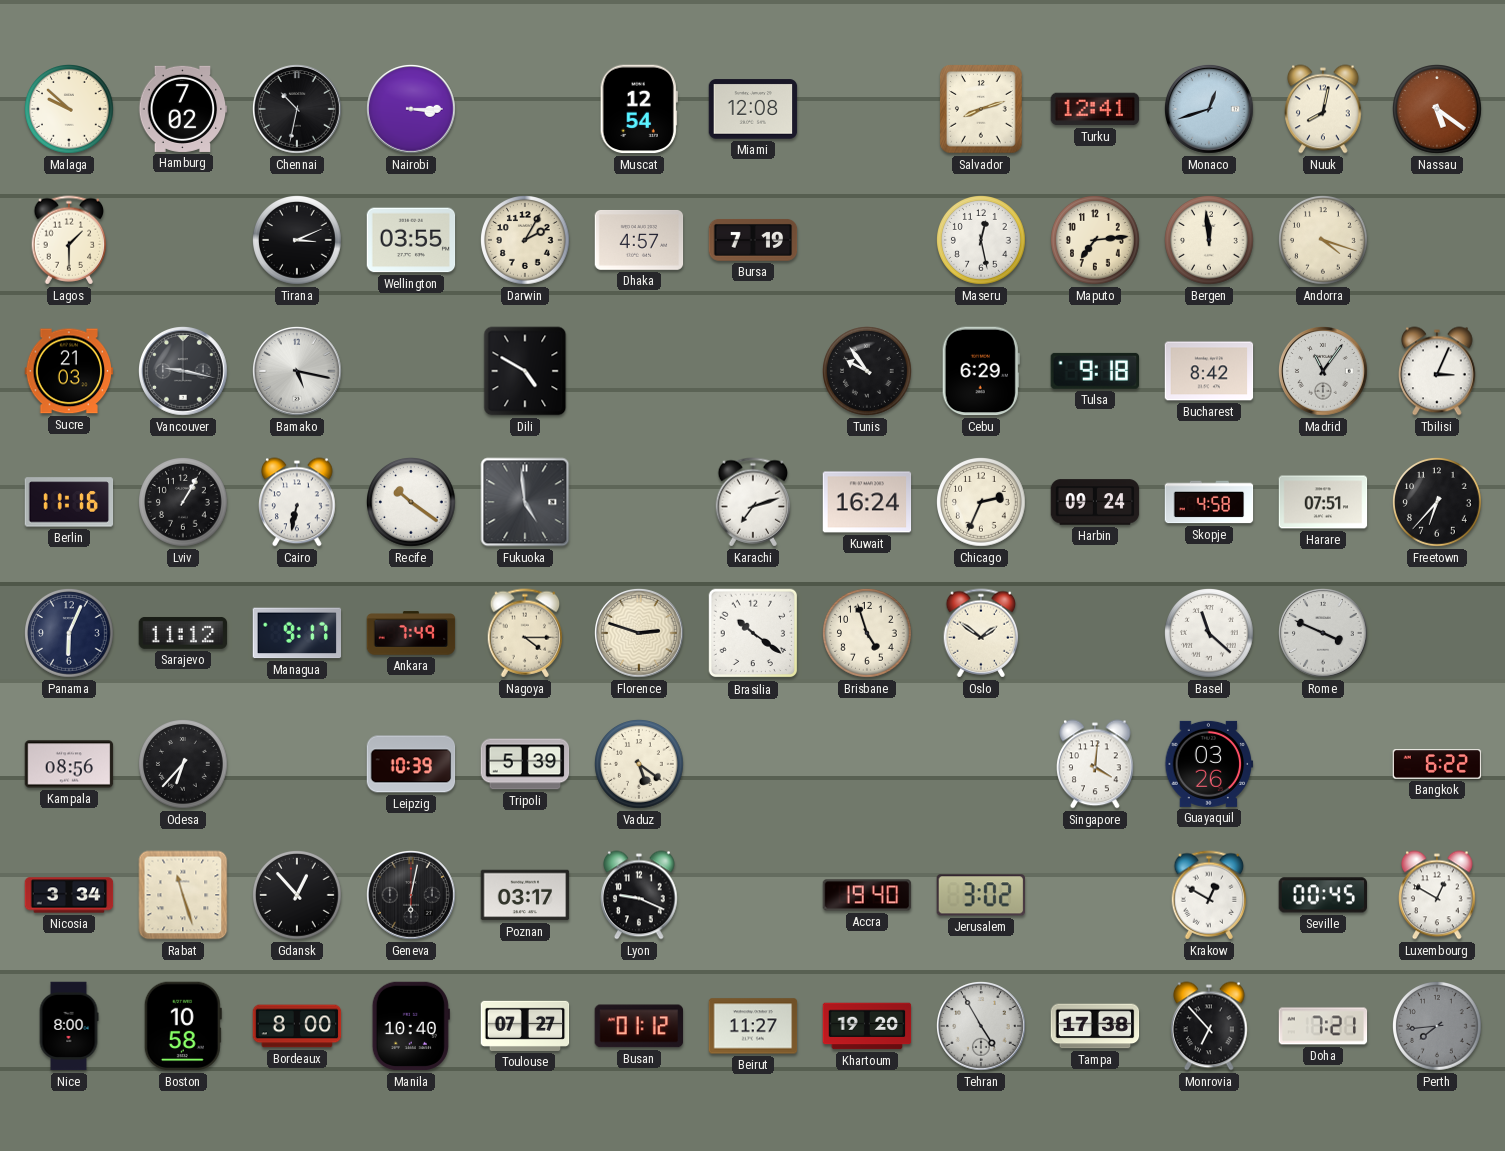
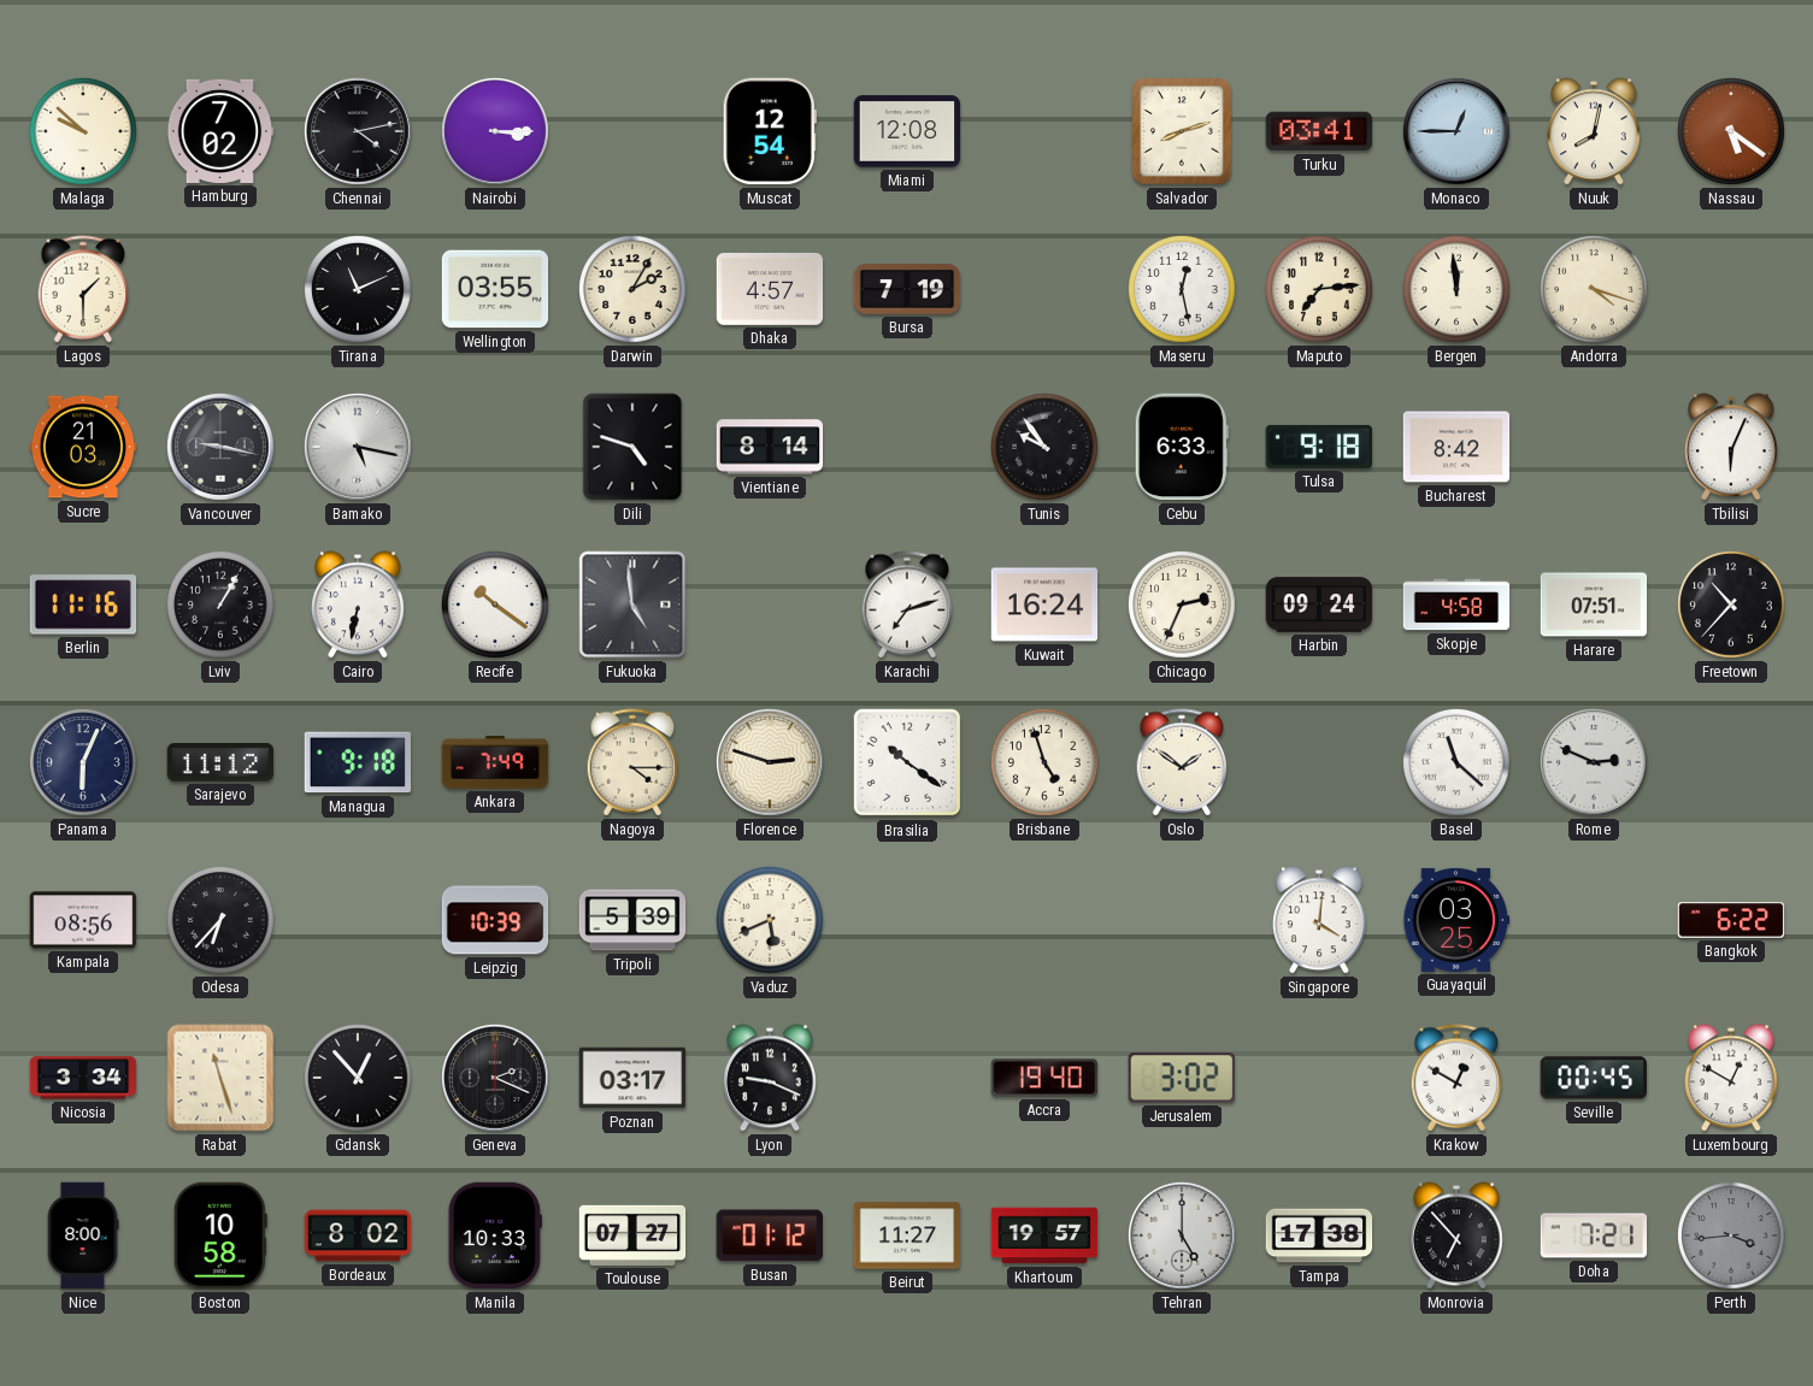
Chennai: 10:32 -> 4:13 (359, 132)
Turku: 12:41 -> 03:41 (1319, 131)
Monaco: 12:42 -> 12:45 (1458, 132)
Tirana: 3:11 -> 11:11 (359, 290)
Dili: 4:50 -> 4:48 (632, 447)
Vientiane: none -> 8:14 (770, 447)
Cebu: 6:29 -> 6:33 (1182, 447)
Madrid: 11:06 -> none (1324, 372)
Tbilisi: 3:04 -> 6:04 (1732, 447)
Freetown: 6:37 -> 10:37 (1732, 606)
Managua: 9:17 -> 9:18 (358, 762)
Rome: 3:49 -> 2:49 (1595, 763)
Vaduz: 5:21 -> 5:41 (771, 921)
Guayaquil: 03:26 -> 03:25 (1456, 920)
Geneva: 6:02 -> 2:19 (496, 1079)
Bordeaux: 8:00 -> 8:02 (358, 1235)
Manila: 10:40 -> 10:33 (495, 1235)
Khartoum: 19:20 -> 19:57 (1044, 1235)
Tehran: 4:55 -> 5:00 (1183, 1237)
Perth: 7:44 -> 3:44 (1732, 1237)
